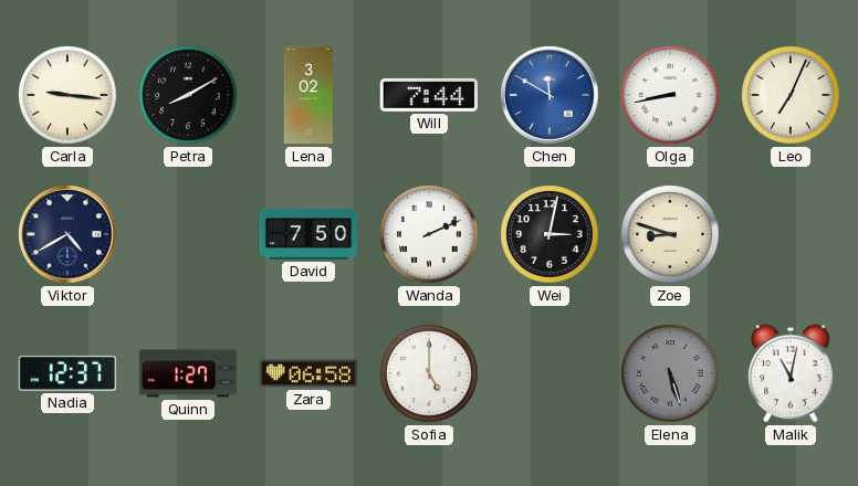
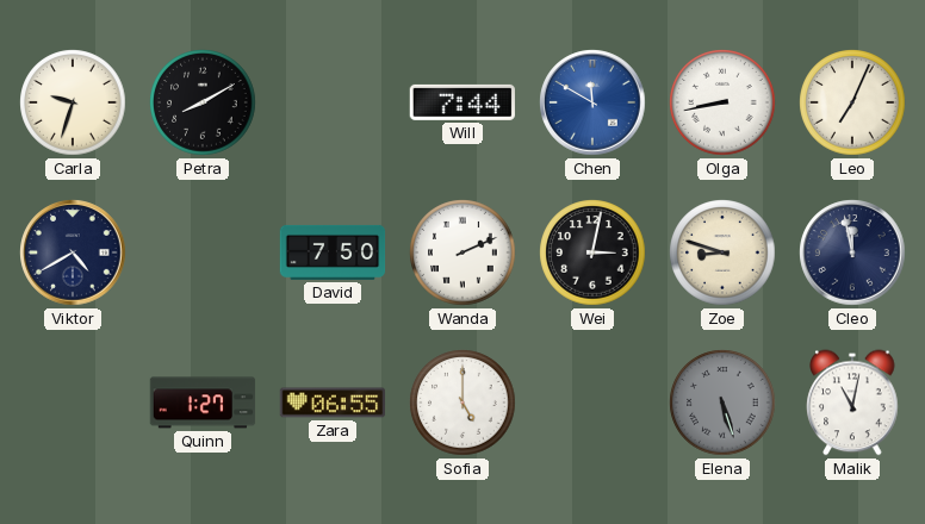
Carla: 9:16 -> 9:33 (73, 102)
Lena: 3:02 -> none (308, 95)
Cleo: none -> 11:58 (852, 252)
Nadia: 12:37 -> none (67, 373)
Zara: 06:58 -> 06:55 (333, 403)
